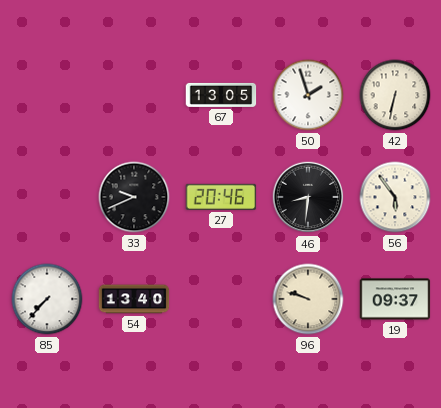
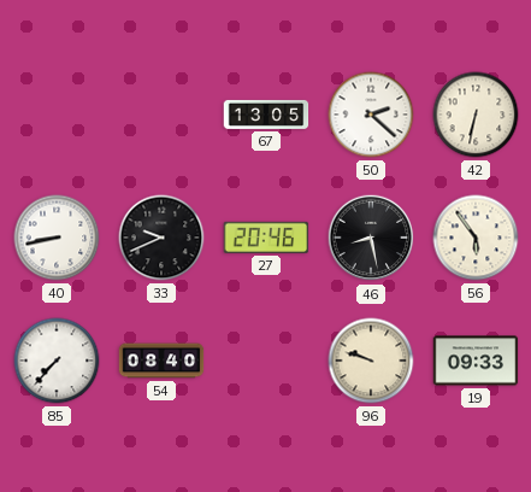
50: 1:57 -> 2:22 (371, 115)
40: none -> 8:43 (57, 238)
46: 8:31 -> 8:28 (371, 238)
54: 13:40 -> 08:40 (161, 361)
19: 09:37 -> 09:33 (476, 361)
